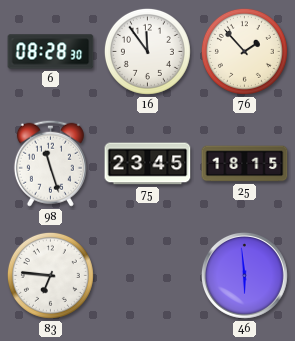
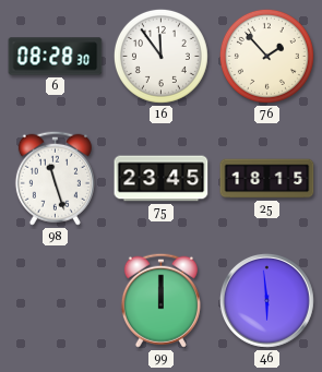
83: 6:46 -> none (50, 275)
99: none -> 12:00 (160, 300)
